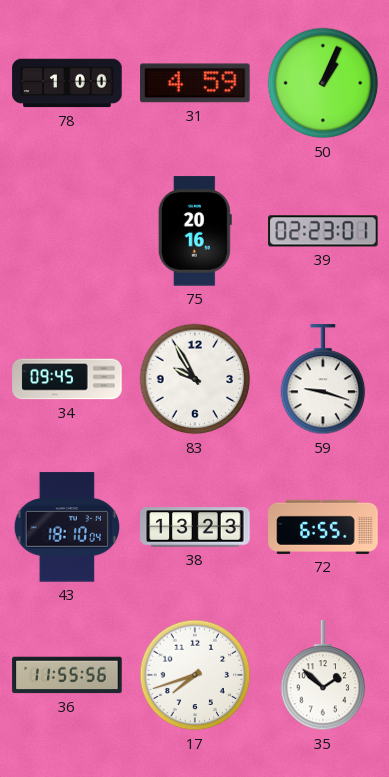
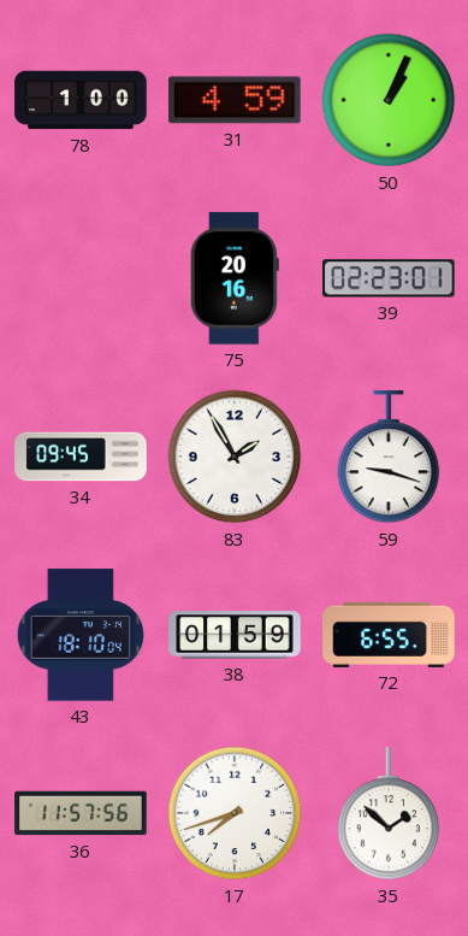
83: 9:55 -> 1:55 (235, 457)
38: 13:23 -> 01:59 (235, 635)
36: 11:55 -> 11:57 (81, 813)
